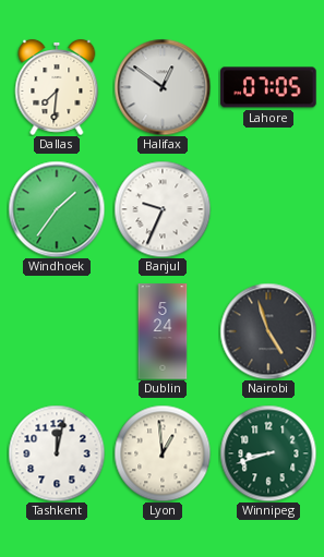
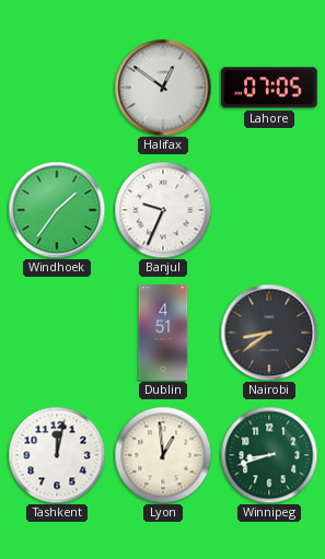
Dallas: 7:31 -> none (57, 87)
Dublin: 5:24 -> 4:51 (163, 333)
Nairobi: 4:57 -> 8:39 (269, 333)
